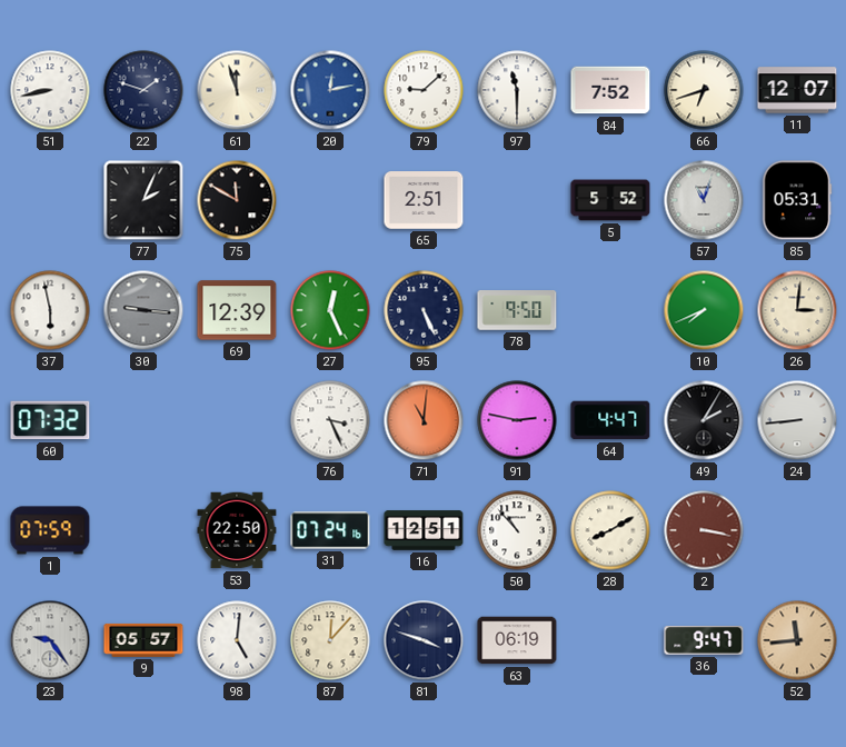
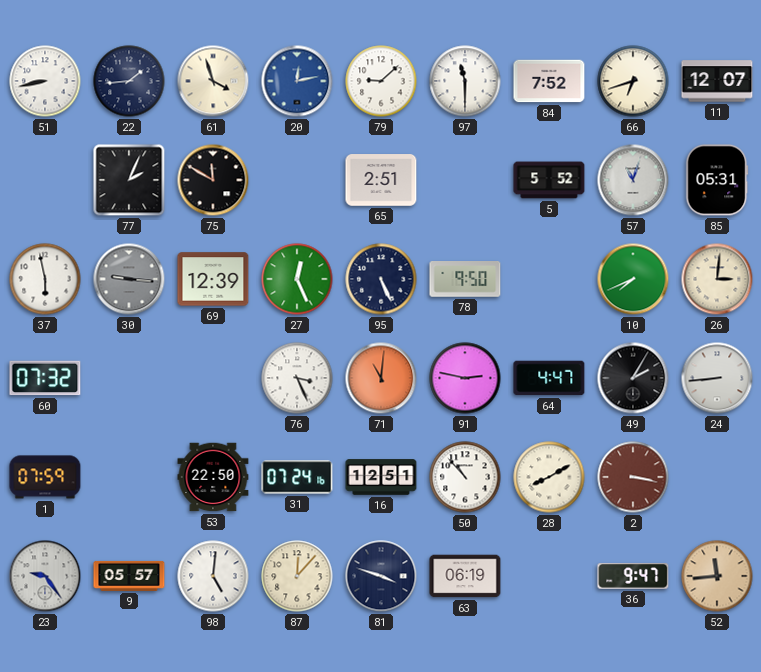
22: 1:48 -> 1:44 (129, 81)
61: 11:57 -> 3:57 (213, 81)
